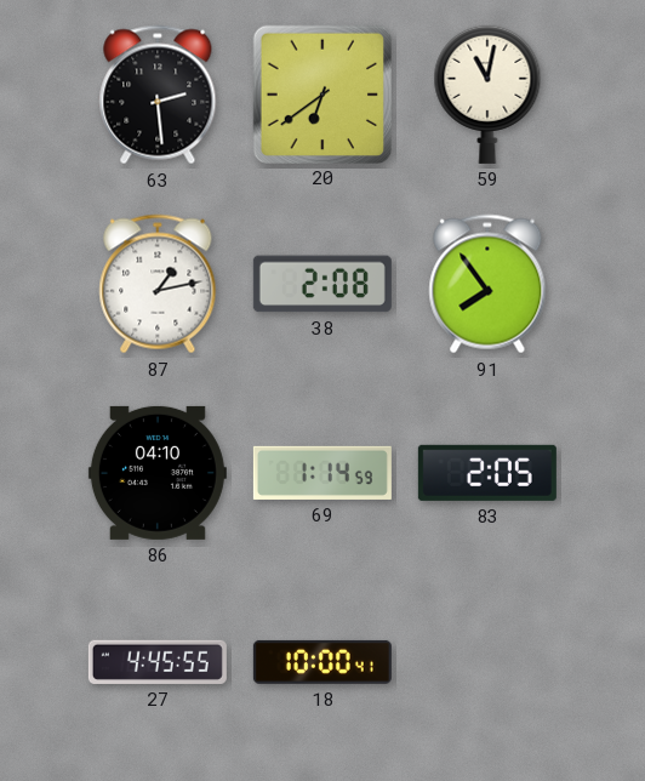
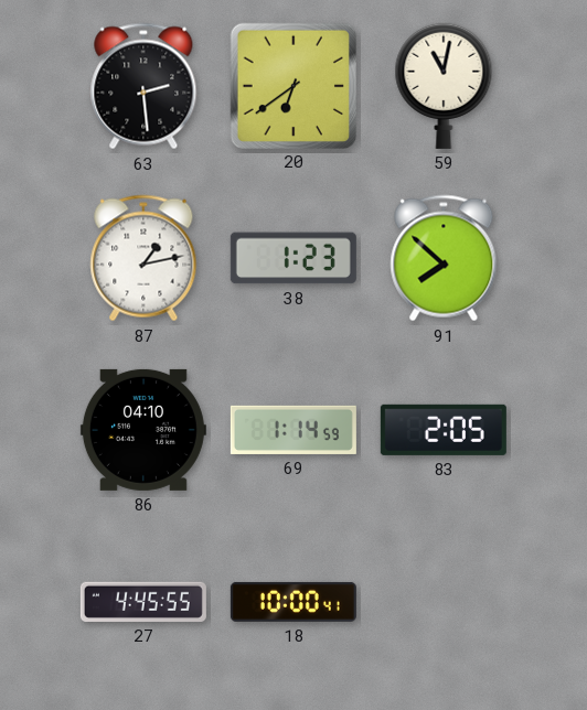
38: 2:08 -> 1:23 (293, 258)
91: 7:54 -> 7:52 (444, 258)
